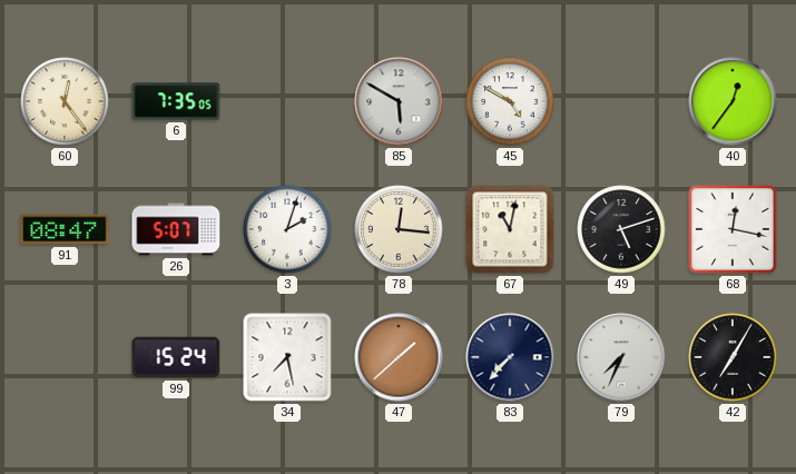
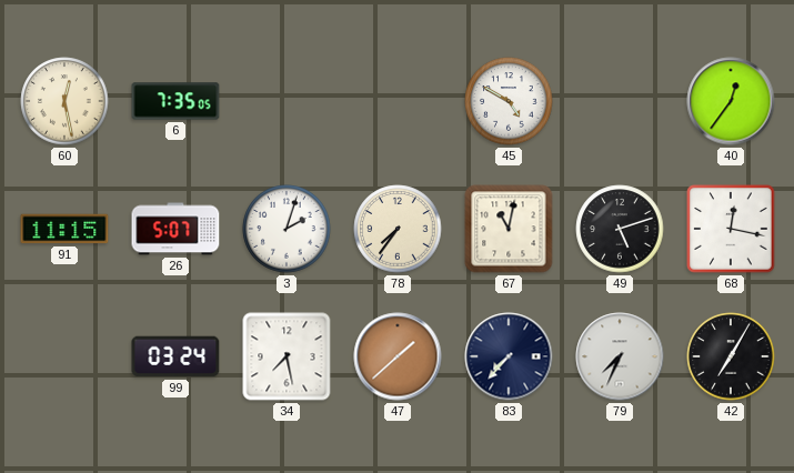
60: 12:24 -> 12:28 (64, 101)
85: 5:50 -> none (399, 101)
91: 08:47 -> 11:15 (64, 229)
78: 12:16 -> 7:36 (398, 229)
99: 15:24 -> 03:24 (175, 356)
